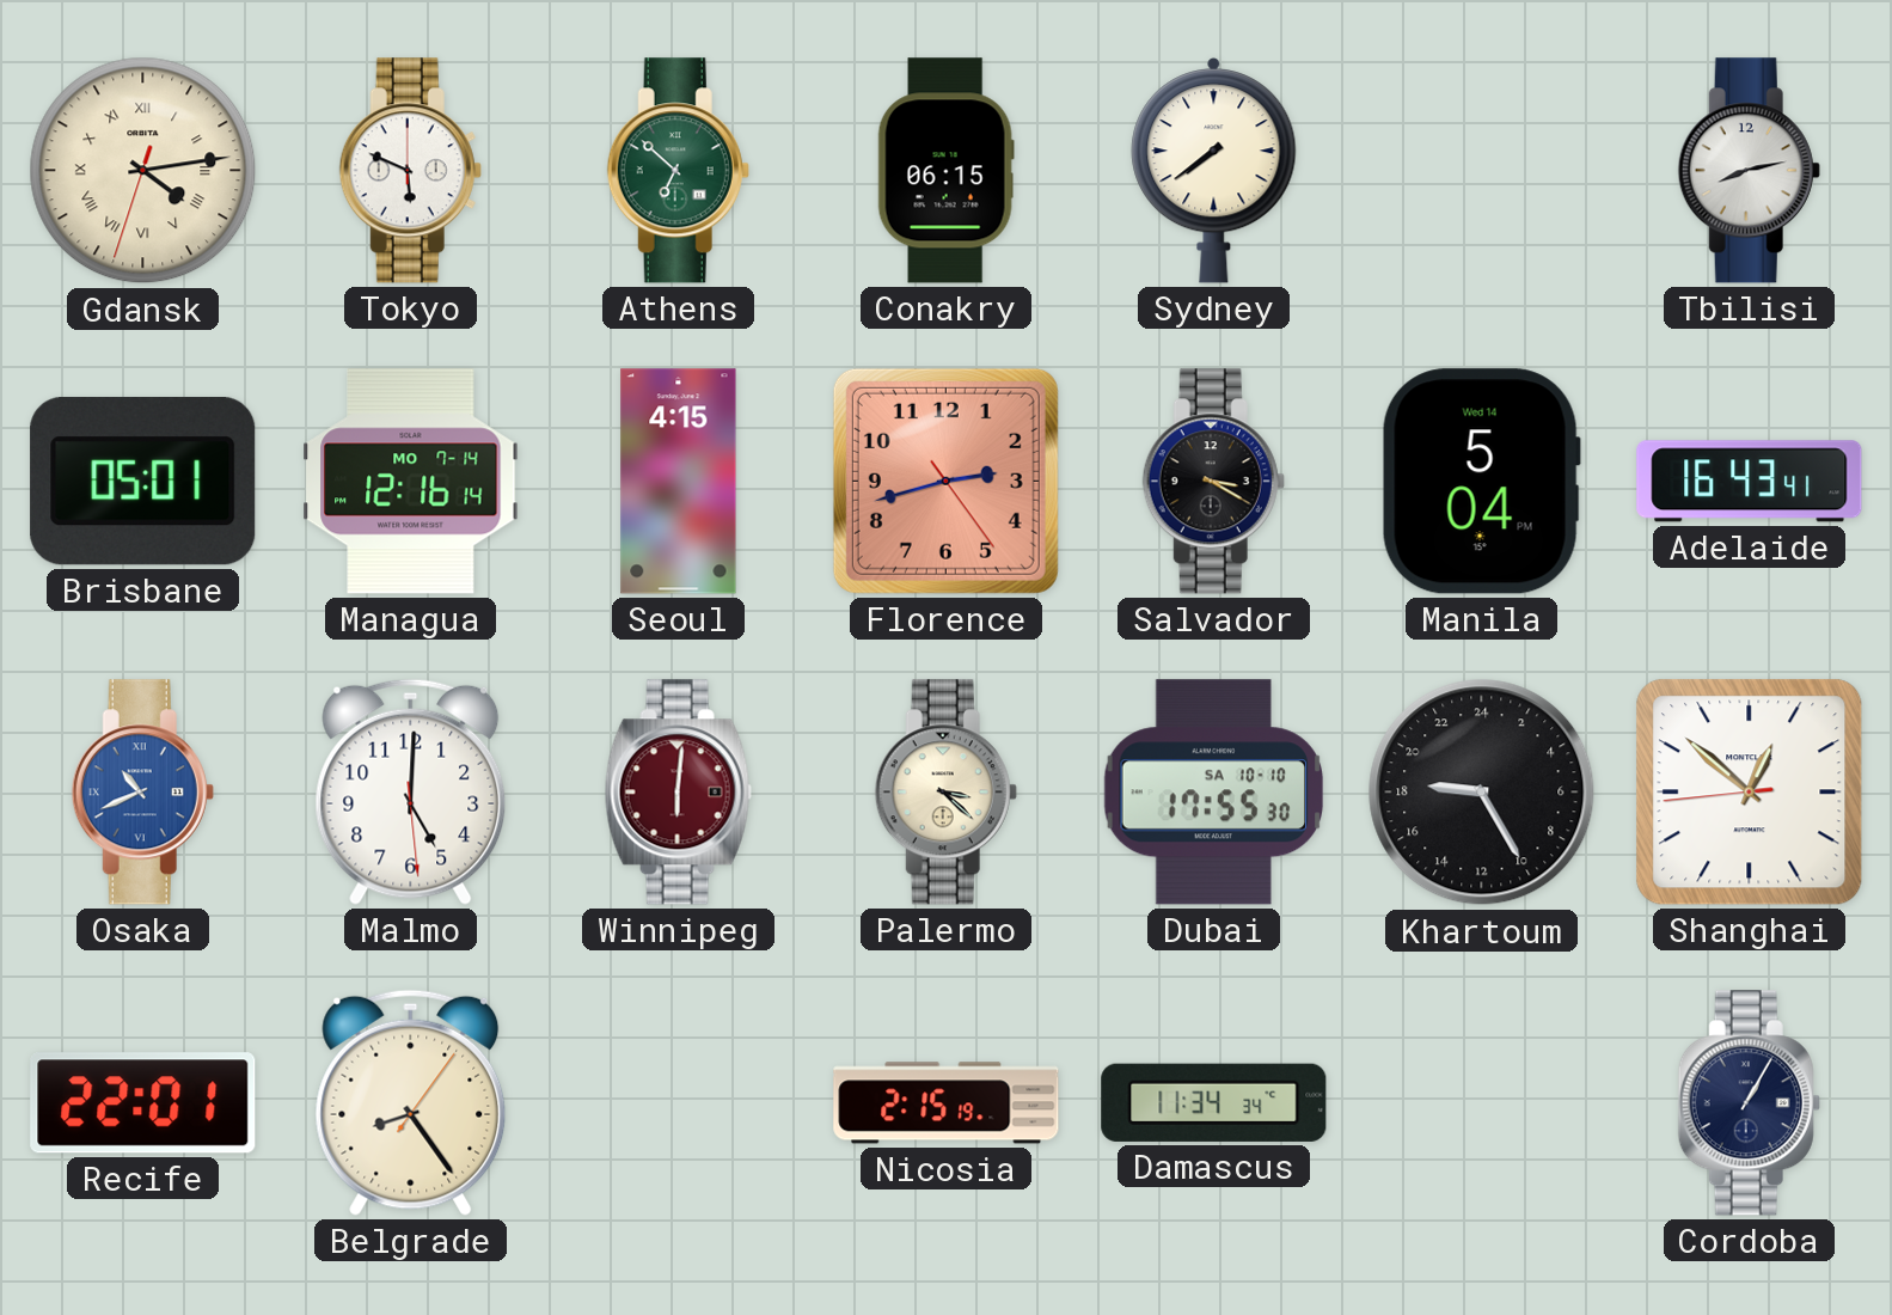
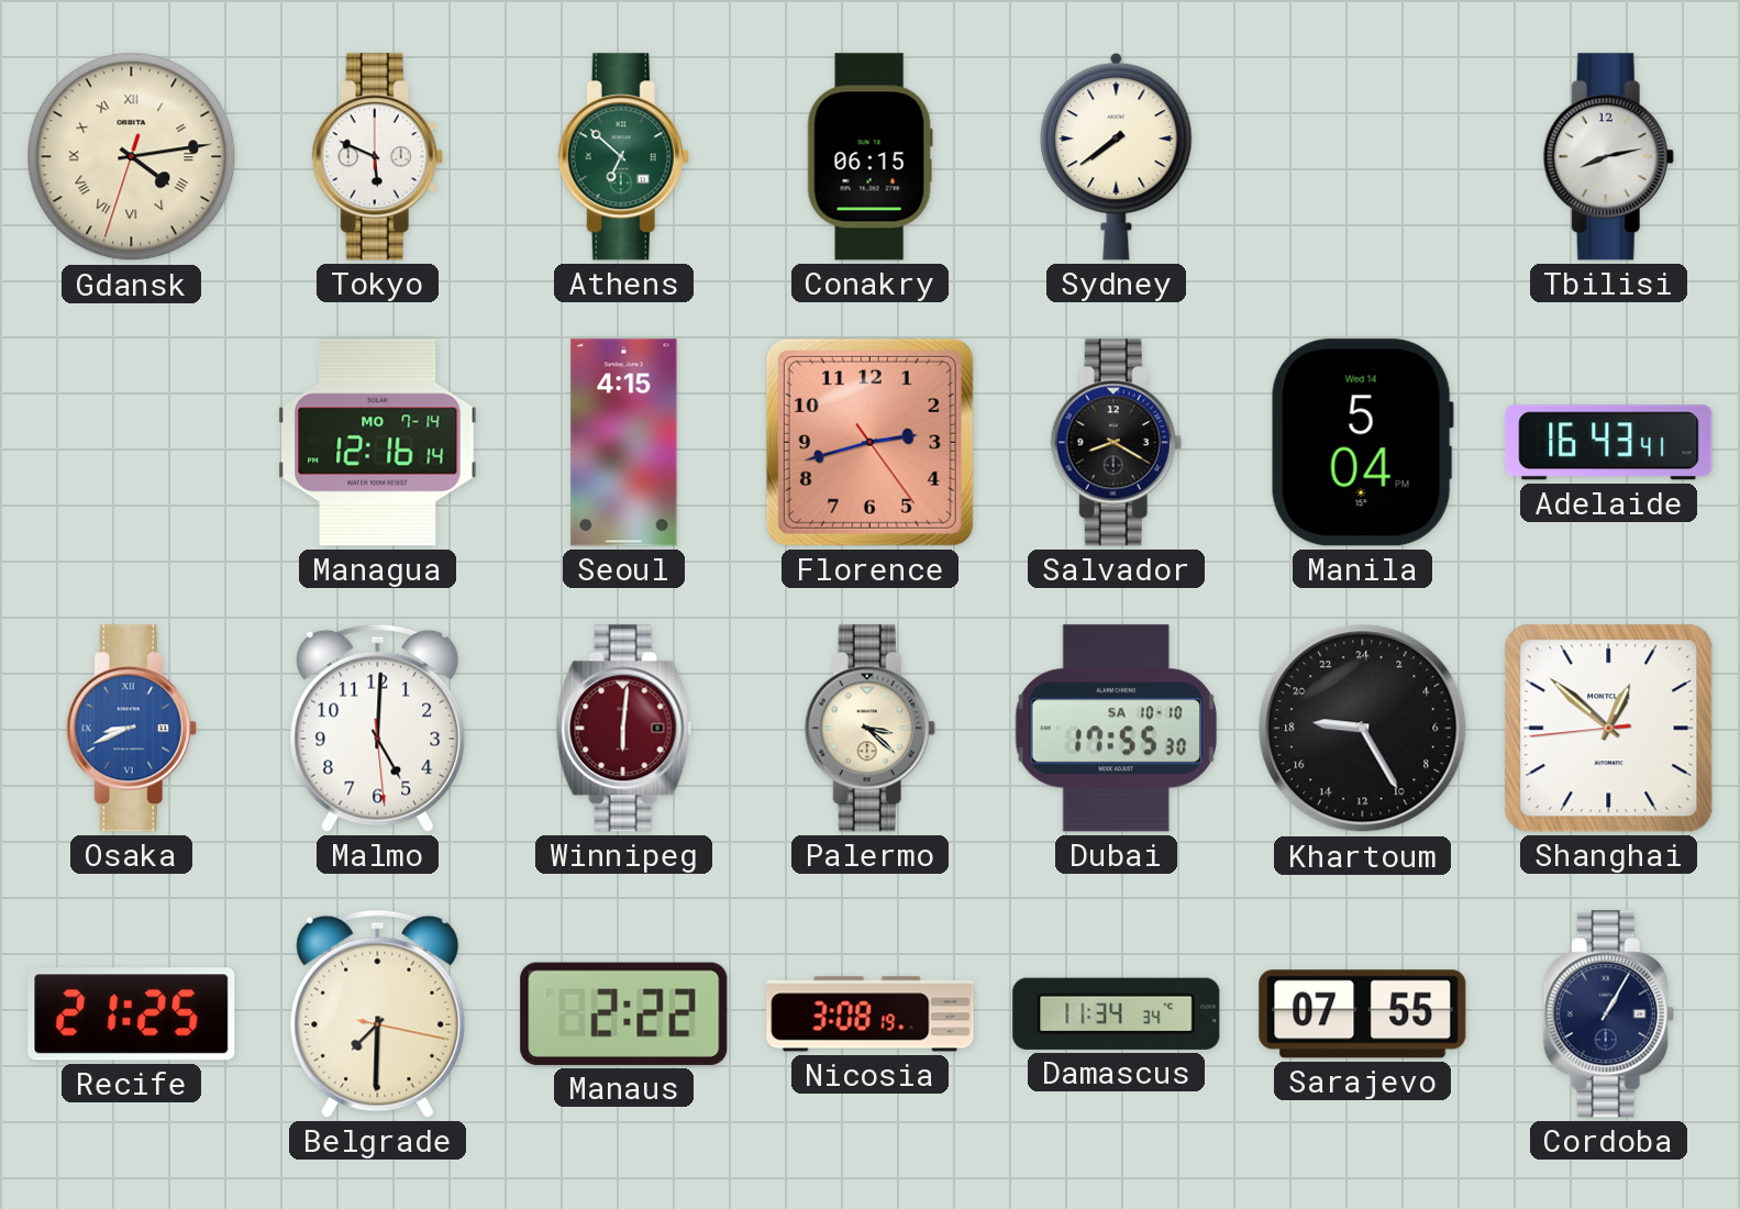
Brisbane: 05:01 -> none (143, 482)
Salvador: 3:20 -> 8:20 (1116, 443)
Osaka: 10:41 -> 8:41 (131, 729)
Recife: 22:01 -> 21:25 (132, 1014)
Belgrade: 8:24 -> 7:30 (378, 1013)
Manaus: none -> 2:22 (624, 1013)
Nicosia: 2:15 -> 3:08 (871, 1014)
Sarajevo: none -> 07:55 (1363, 1014)
